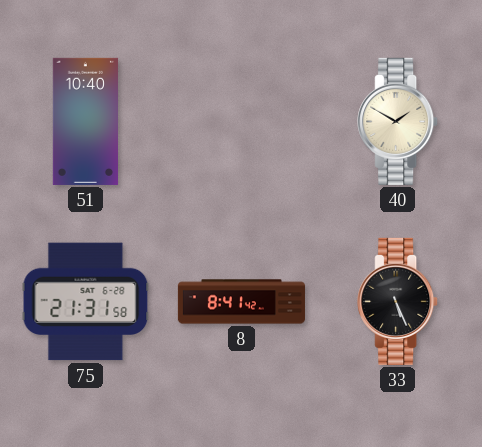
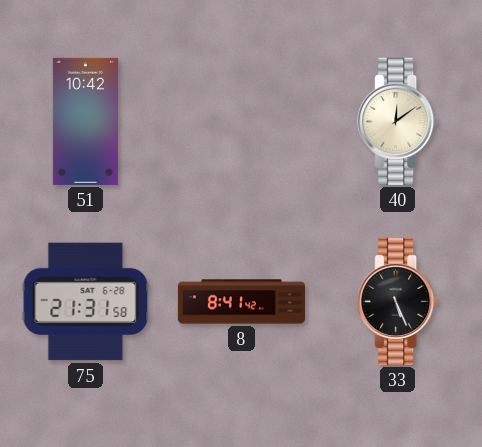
51: 10:40 -> 10:42 (85, 121)
40: 1:50 -> 12:09 (398, 121)
